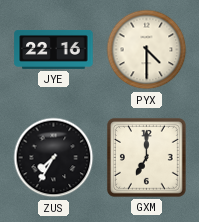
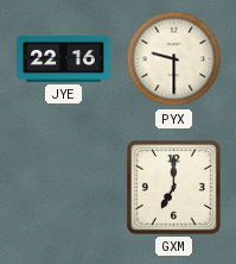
PYX: 4:30 -> 9:30 (174, 59)
ZUS: 7:35 -> none (54, 158)
